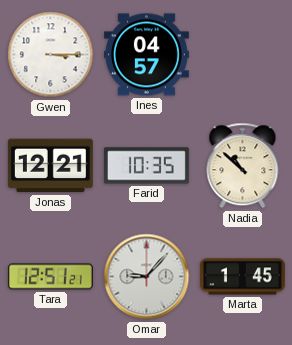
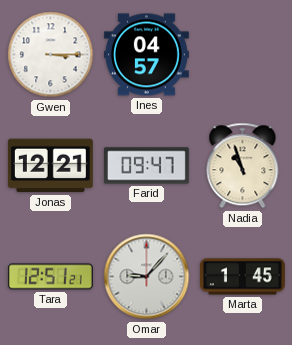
Farid: 10:35 -> 09:47 (146, 166)
Nadia: 10:52 -> 10:57 (243, 166)
